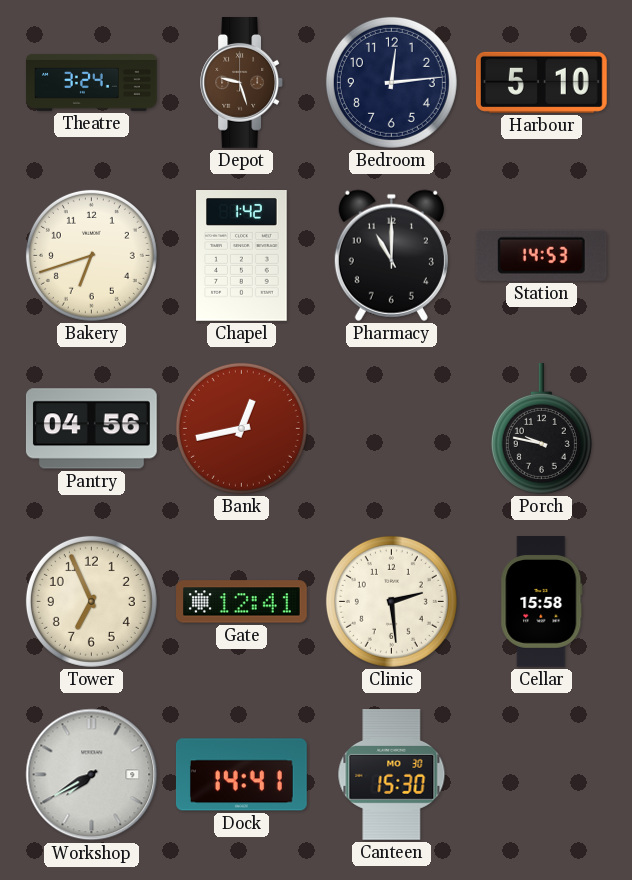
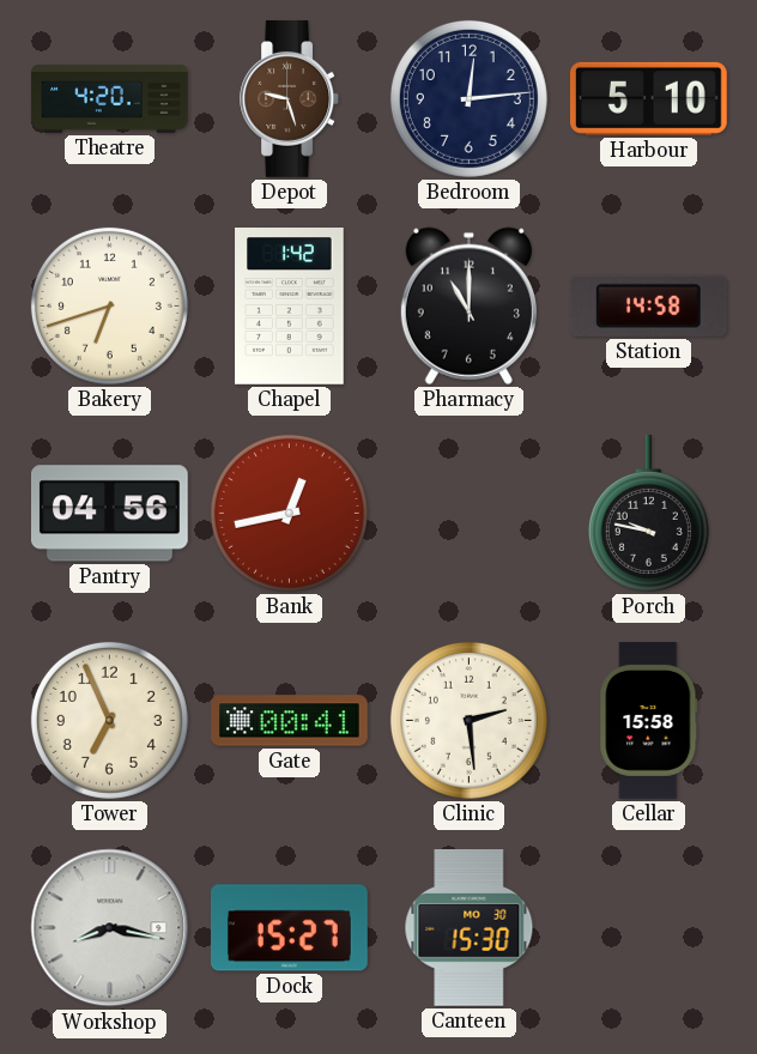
Theatre: 3:24 -> 4:20 (110, 99)
Station: 14:53 -> 14:58 (648, 305)
Gate: 12:41 -> 00:41 (290, 721)
Workshop: 7:40 -> 8:17 (110, 928)
Dock: 14:41 -> 15:27 (289, 928)
